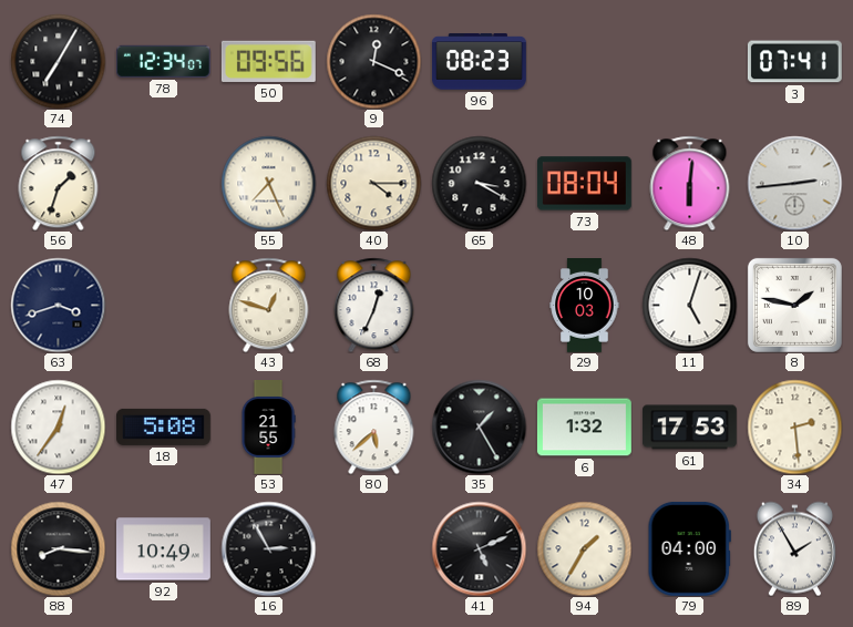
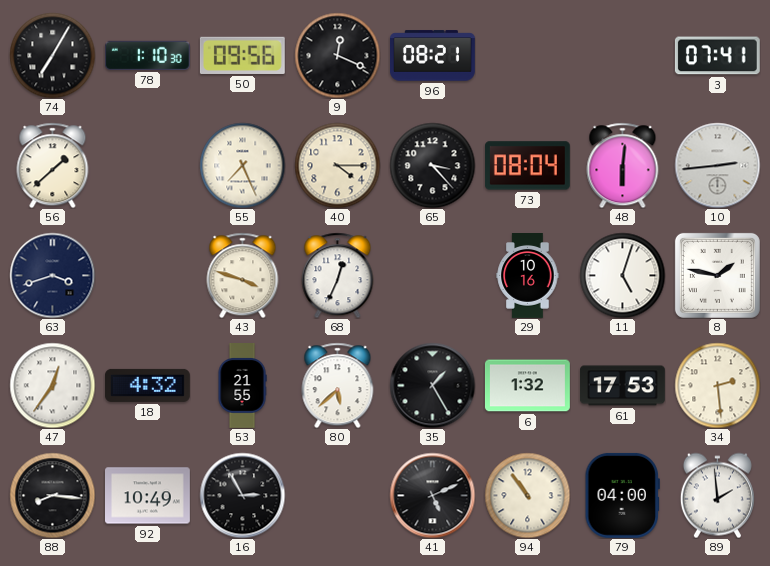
78: 12:34 -> 1:10 (147, 55)
96: 08:23 -> 08:21 (433, 56)
56: 1:33 -> 1:38 (53, 165)
65: 3:20 -> 3:23 (432, 165)
43: 12:48 -> 3:48 (243, 275)
29: 10:03 -> 10:16 (528, 276)
18: 5:08 -> 4:32 (148, 385)
94: 1:35 -> 10:54 (527, 495)
89: 1:55 -> 1:59 (717, 495)
